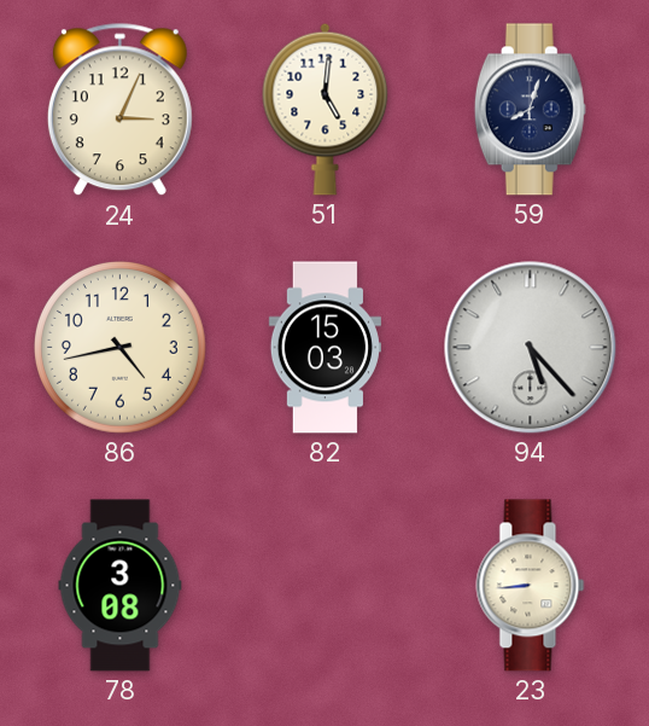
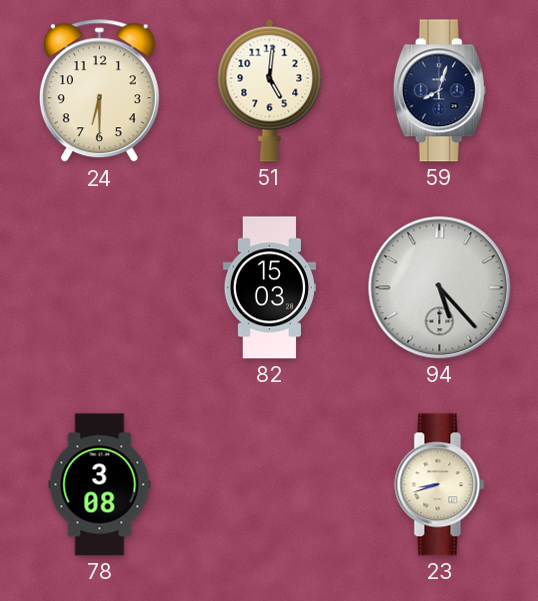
24: 3:04 -> 6:30 (99, 91)
86: 4:43 -> none (119, 347)
23: 8:44 -> 8:42 (440, 485)
